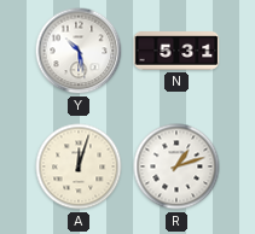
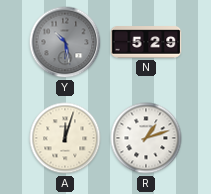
Y dial: white -> grey (65, 42)
N: 5:31 -> 5:29 (146, 42)
